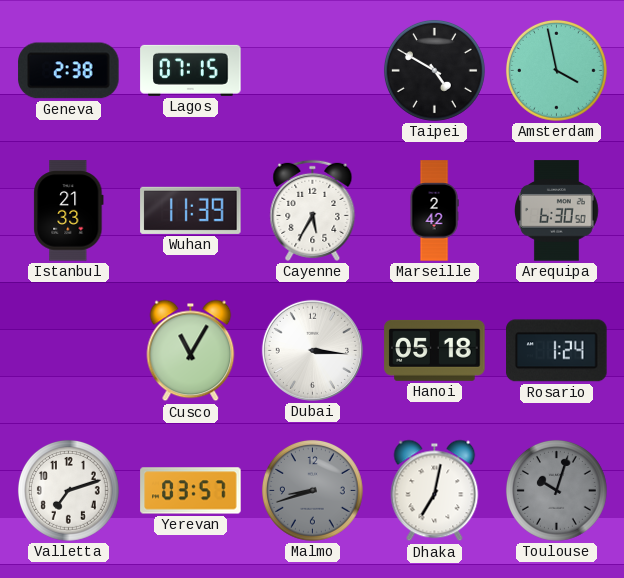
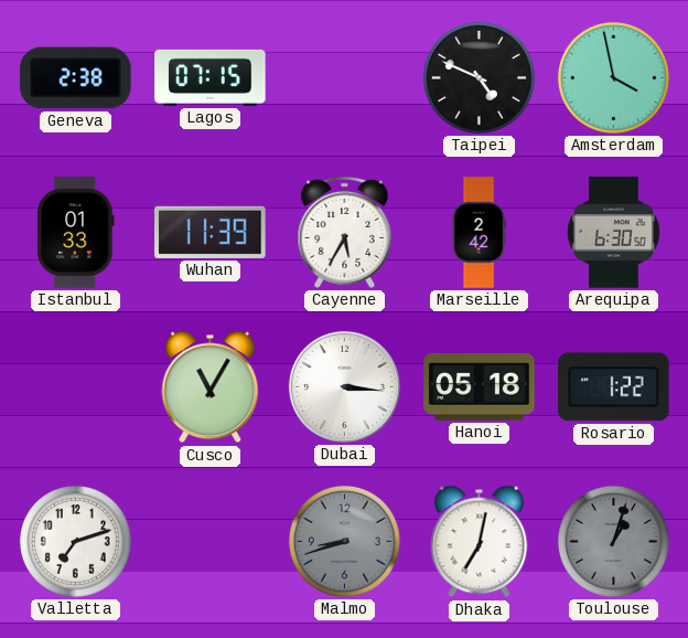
Taipei: 4:50 -> 4:49 (479, 77)
Istanbul: 21:33 -> 01:33 (76, 233)
Rosario: 1:24 -> 1:22 (614, 387)
Yerevan: 03:57 -> none (191, 491)
Toulouse: 10:03 -> 1:03 (613, 541)
